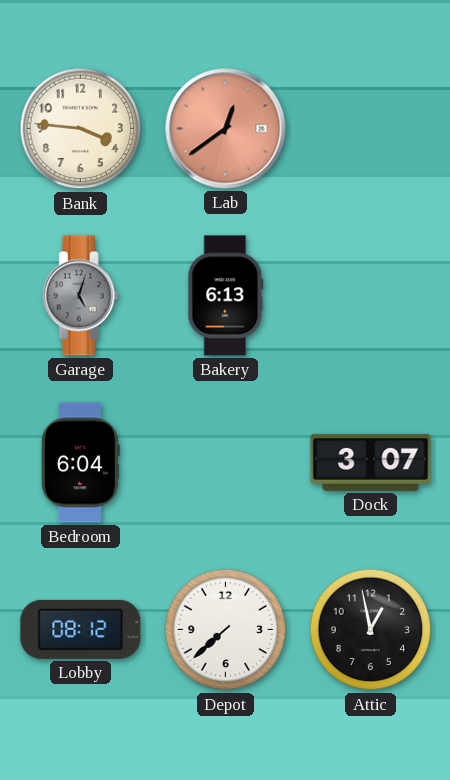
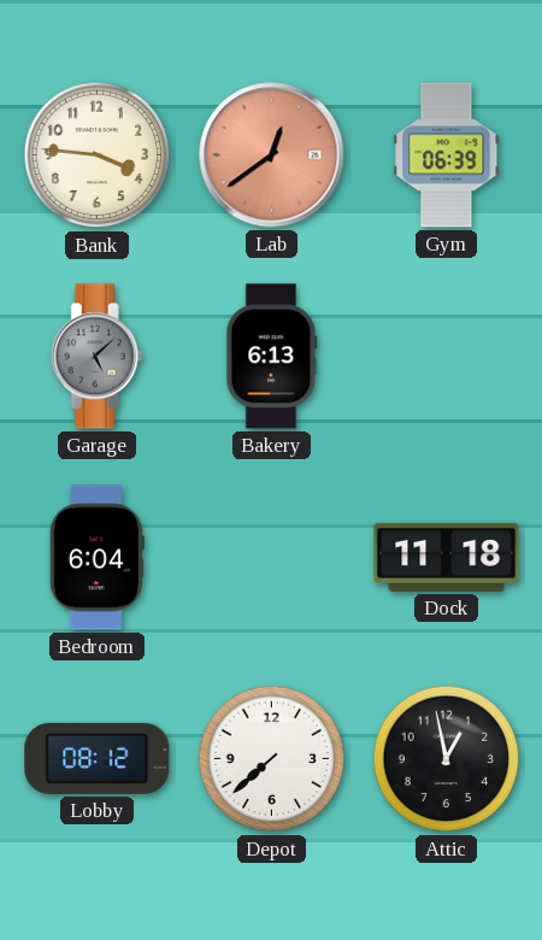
Gym: none -> 06:39 (447, 155)
Garage: 5:03 -> 5:08 (96, 357)
Dock: 3:07 -> 11:18 (447, 557)
